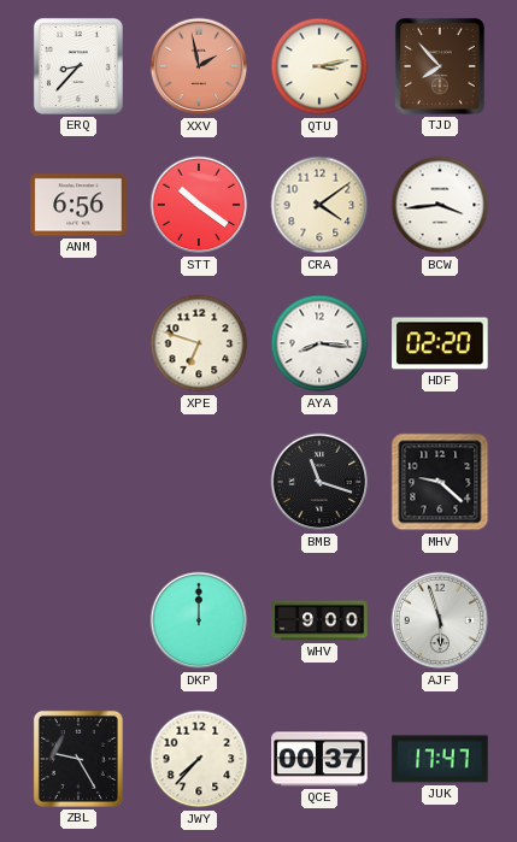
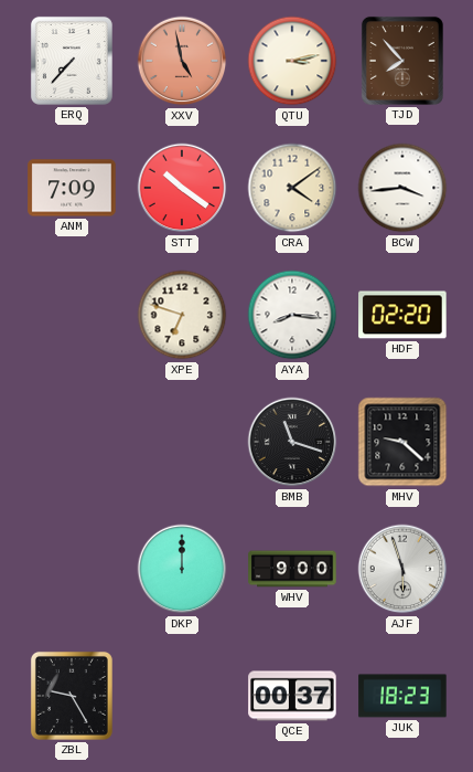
ERQ: 8:37 -> 7:37 (72, 61)
XXV: 1:58 -> 4:58 (182, 61)
ANM: 6:56 -> 7:09 (72, 188)
JWY: 7:37 -> none (199, 759)
JUK: 17:47 -> 18:23 (402, 696)
